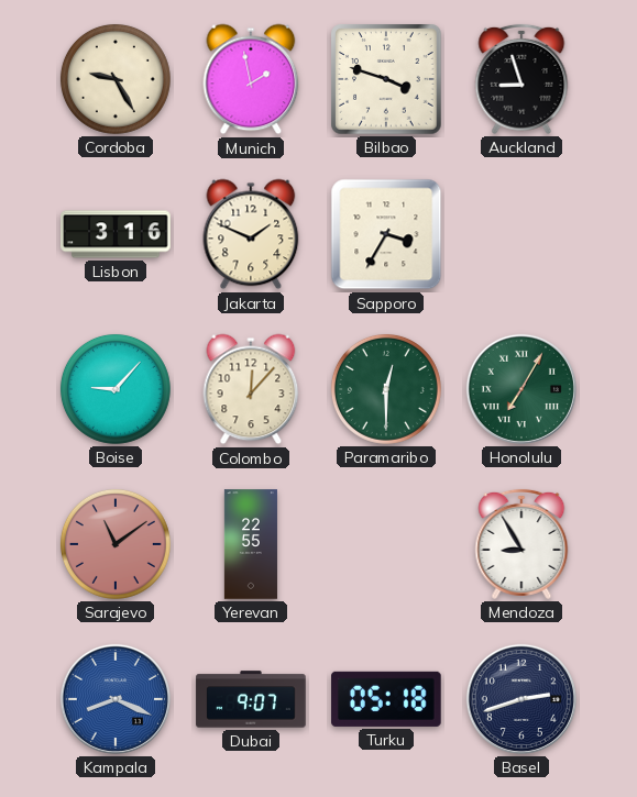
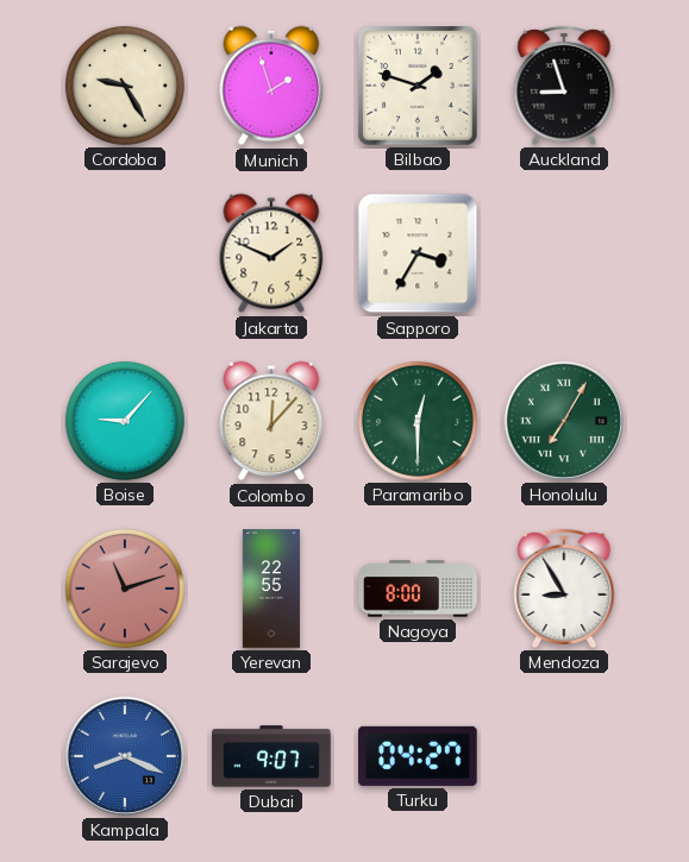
Munich: 1:58 -> 1:57 (271, 86)
Bilbao: 3:48 -> 1:48 (418, 86)
Lisbon: 3:16 -> none (116, 234)
Sarajevo: 11:09 -> 11:12 (125, 589)
Nagoya: none -> 8:00 (418, 589)
Turku: 05:18 -> 04:27 (418, 756)
Basel: 2:42 -> none (521, 699)
